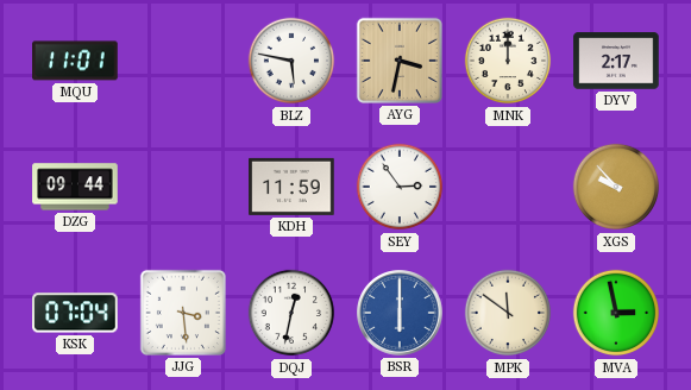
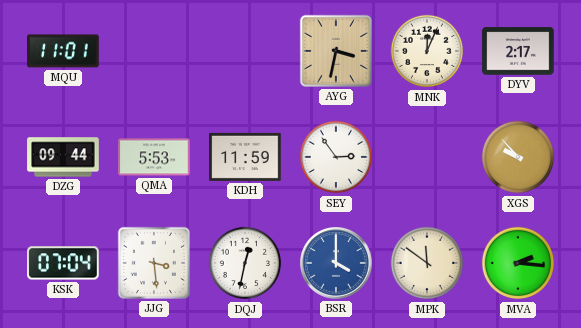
BLZ: 5:47 -> none (291, 61)
MNK: 12:00 -> 12:04 (427, 51)
QMA: none -> 5:53 (154, 157)
BSR: 6:00 -> 4:00 (337, 264)
MVA: 2:58 -> 2:16 (518, 263)
